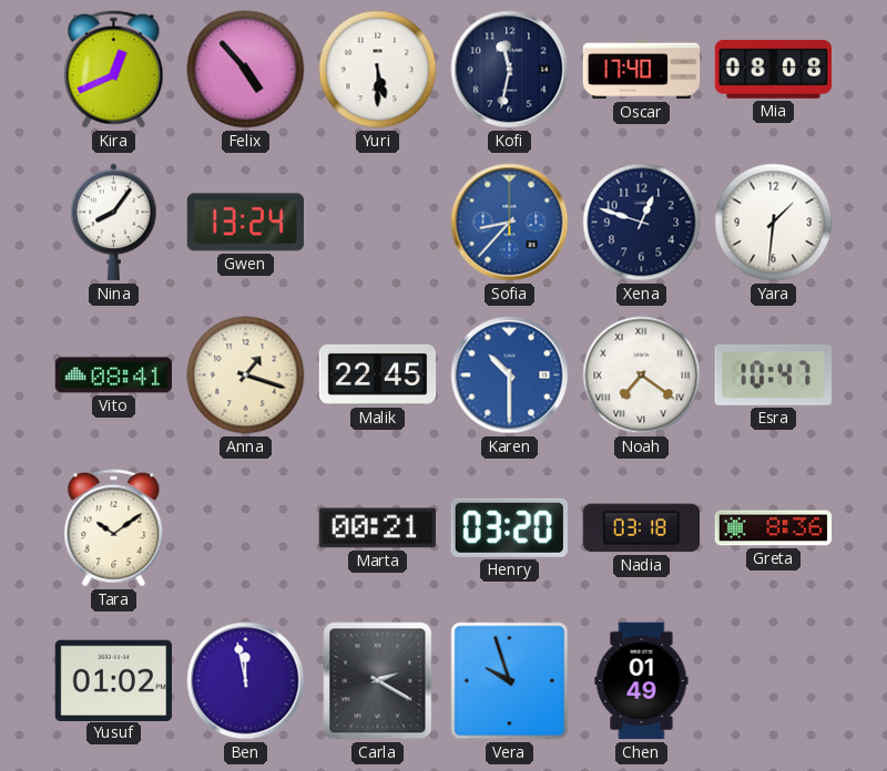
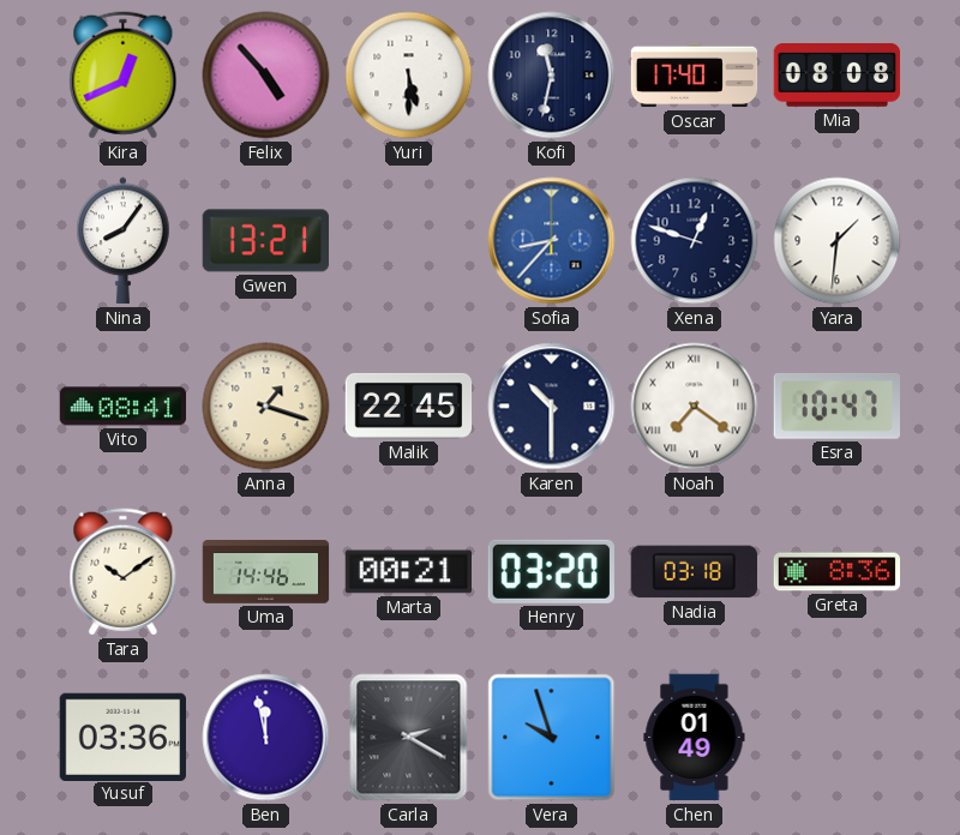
Gwen: 13:24 -> 13:21 (265, 241)
Karen dial: blue -> navy (552, 407)
Uma: none -> 14:46 (266, 572)
Yusuf: 01:02 -> 03:36 (122, 737)
